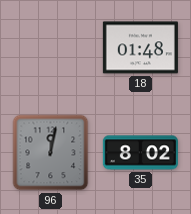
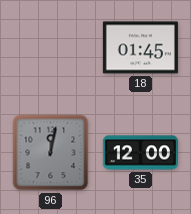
18: 01:48 -> 01:45 (140, 48)
35: 8:02 -> 12:00 (140, 153)
